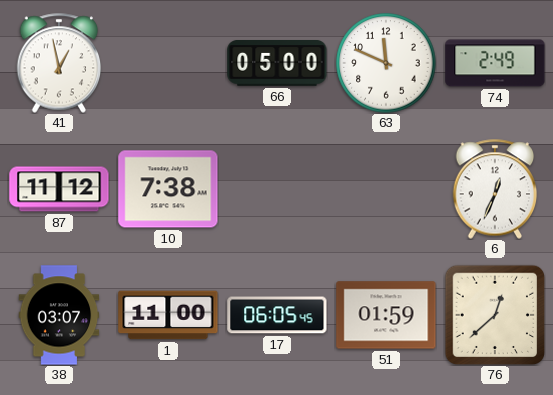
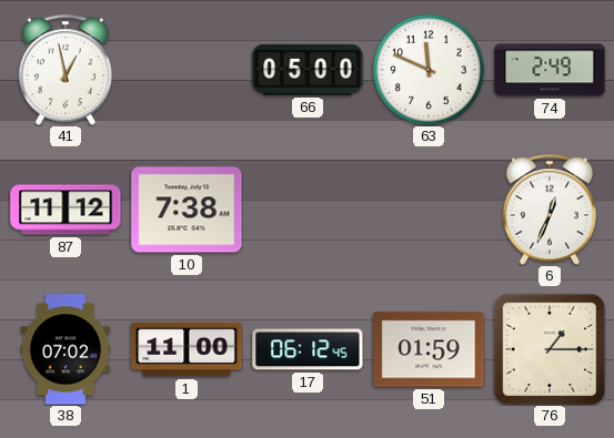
38: 03:07 -> 07:02 (66, 349)
17: 06:05 -> 06:12 (308, 349)
76: 12:38 -> 1:15 (550, 349)
